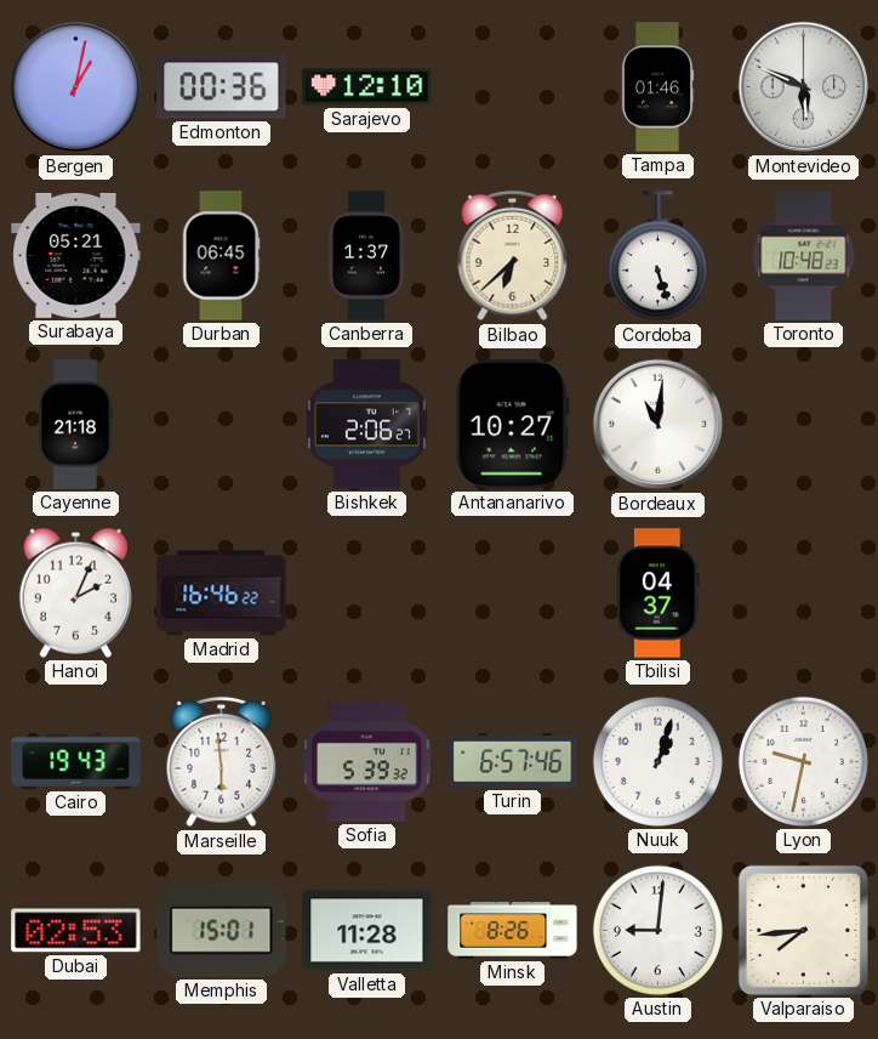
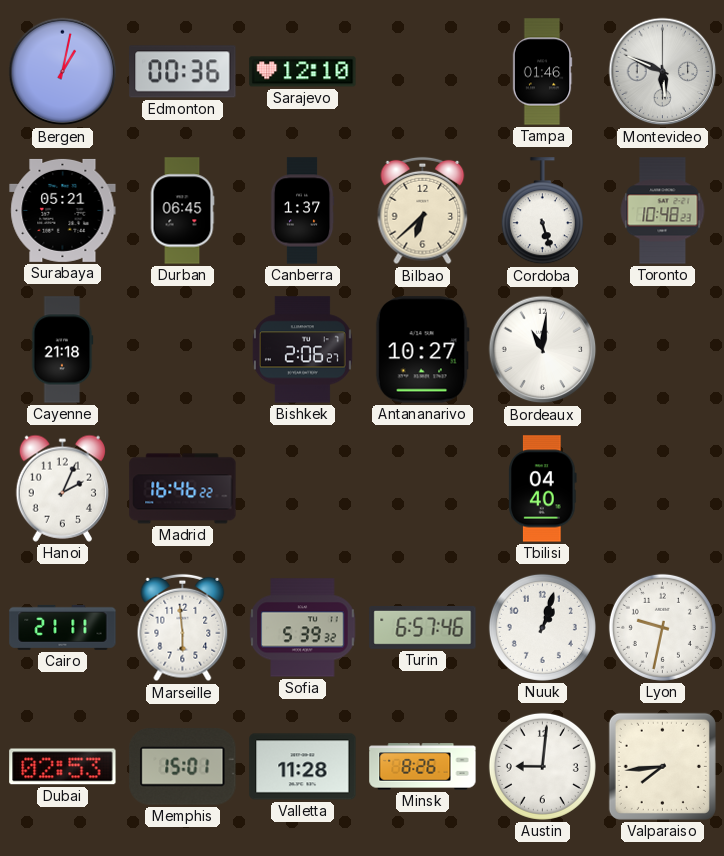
Tbilisi: 04:37 -> 04:40 (543, 489)
Cairo: 19:43 -> 21:11 (63, 627)
